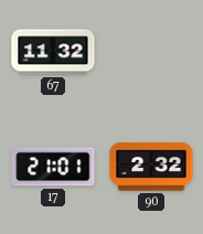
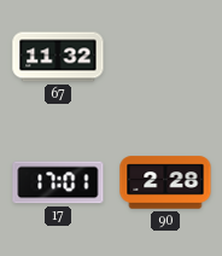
17: 21:01 -> 17:01 (58, 182)
90: 2:32 -> 2:28 (165, 182)
